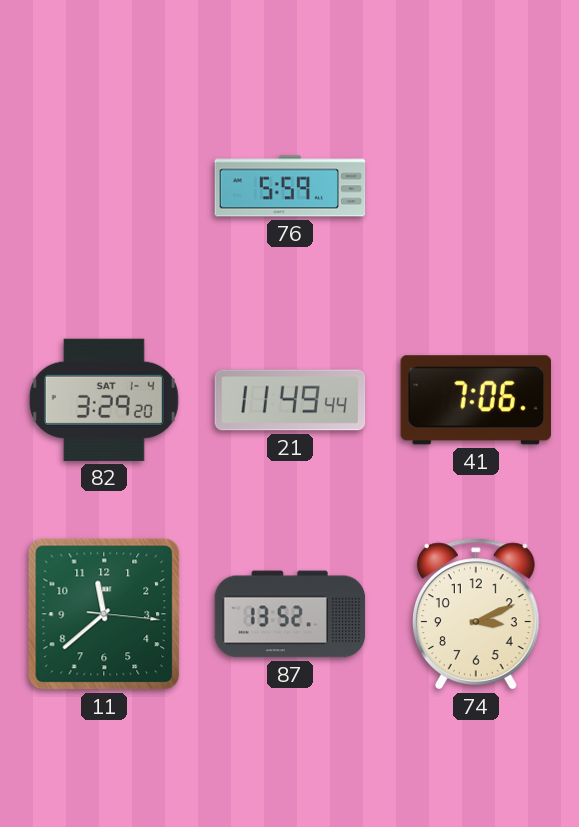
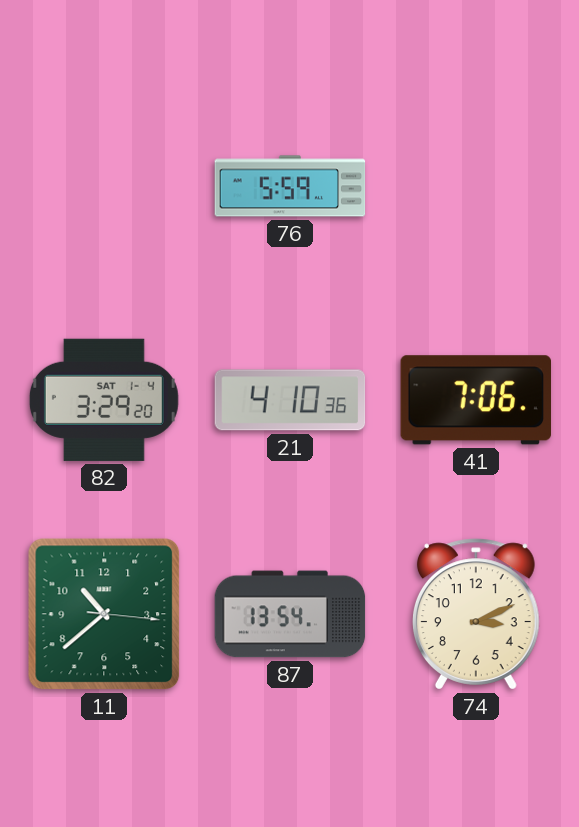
21: 11:49 -> 4:10 (290, 400)
11: 11:38 -> 10:38 (104, 614)
87: 13:52 -> 13:54 (290, 614)
